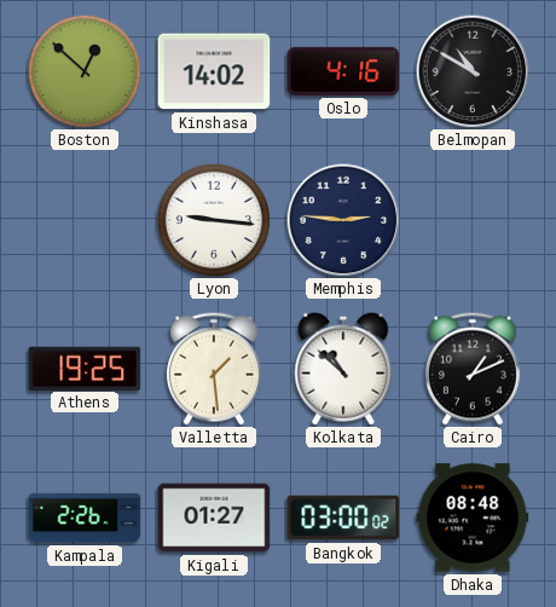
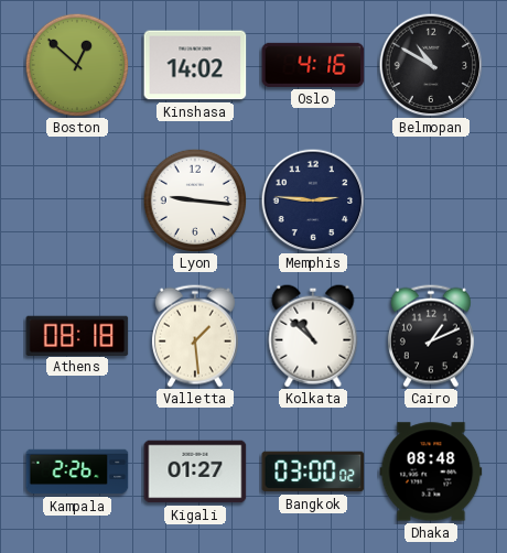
Athens: 19:25 -> 08:18 (77, 335)
